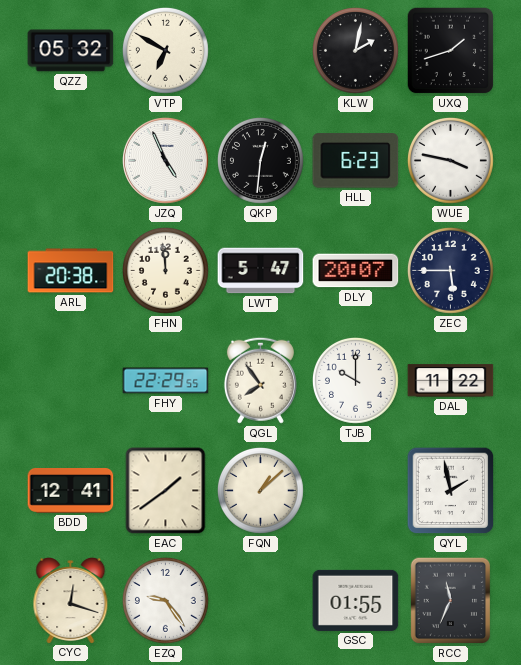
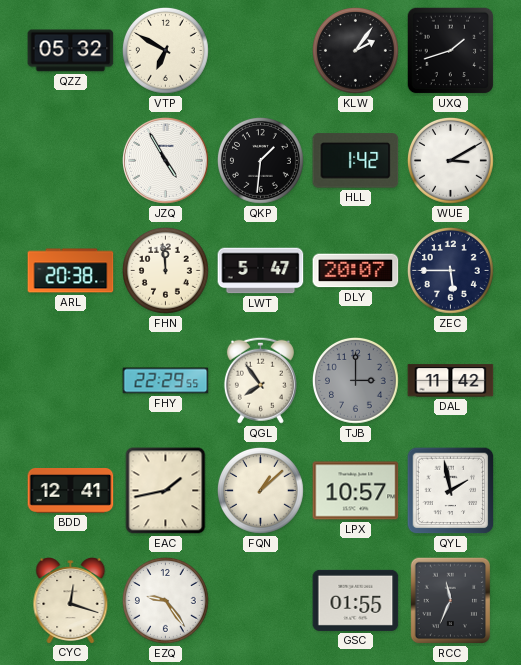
KLW: 2:02 -> 2:06 (356, 51)
JZQ: 4:56 -> 4:55 (166, 161)
QKP: 12:31 -> 1:31 (261, 161)
HLL: 6:23 -> 1:42 (356, 161)
WUE: 3:47 -> 3:10 (451, 161)
TJB: 10:00 -> 3:00 (356, 381)
TJB dial: white -> grey (356, 381)
DAL: 11:22 -> 11:42 (451, 381)
EAC: 1:39 -> 1:43 (166, 491)
LPX: none -> 10:57 (356, 491)
